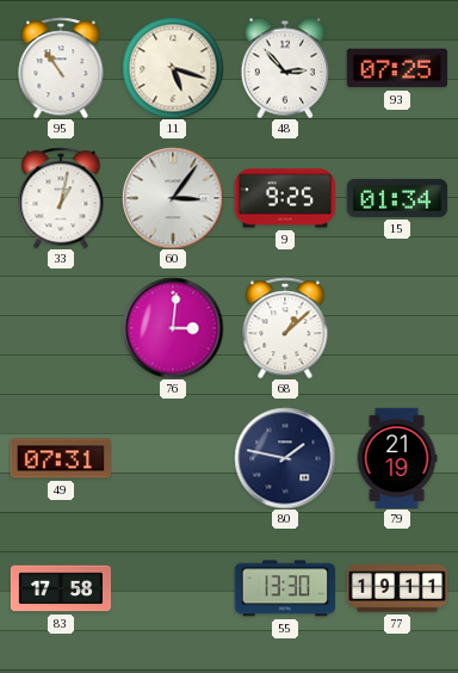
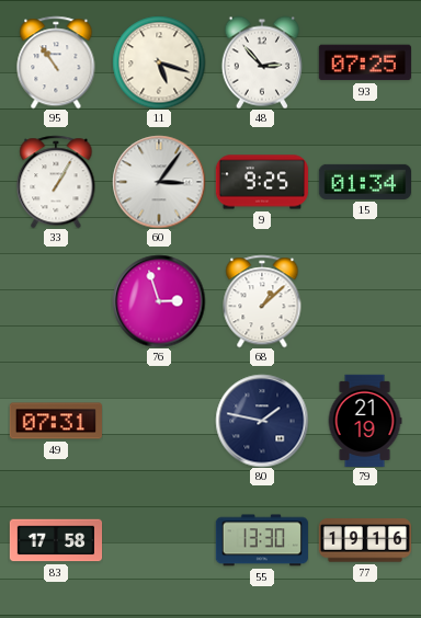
33: 1:02 -> 1:05 (56, 182)
76: 3:01 -> 2:57 (159, 301)
77: 19:11 -> 19:16 (364, 540)
